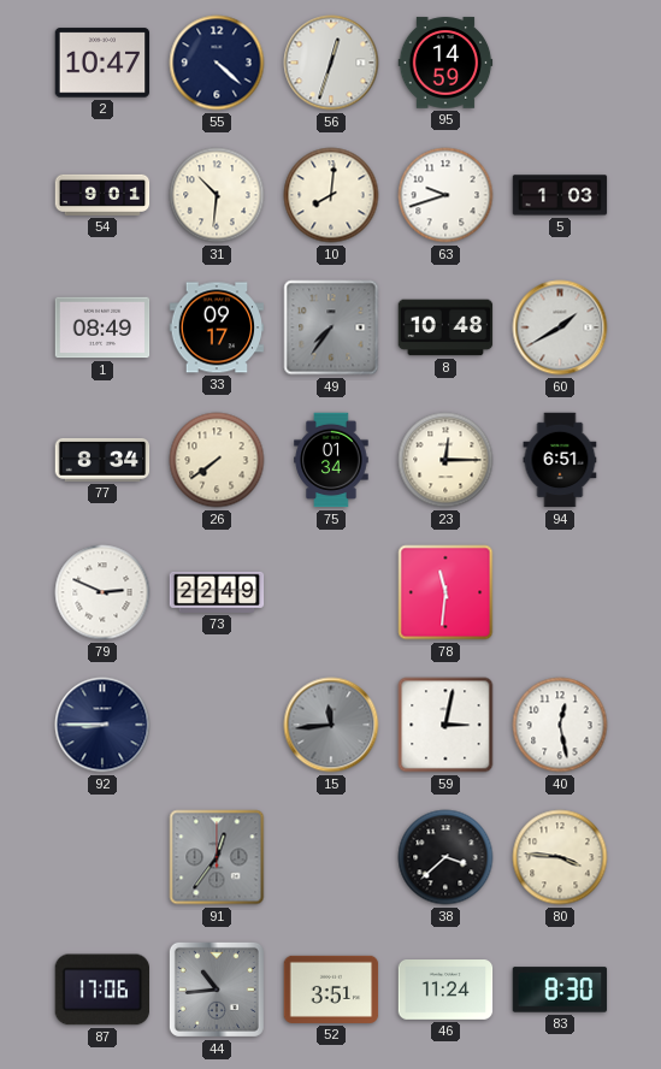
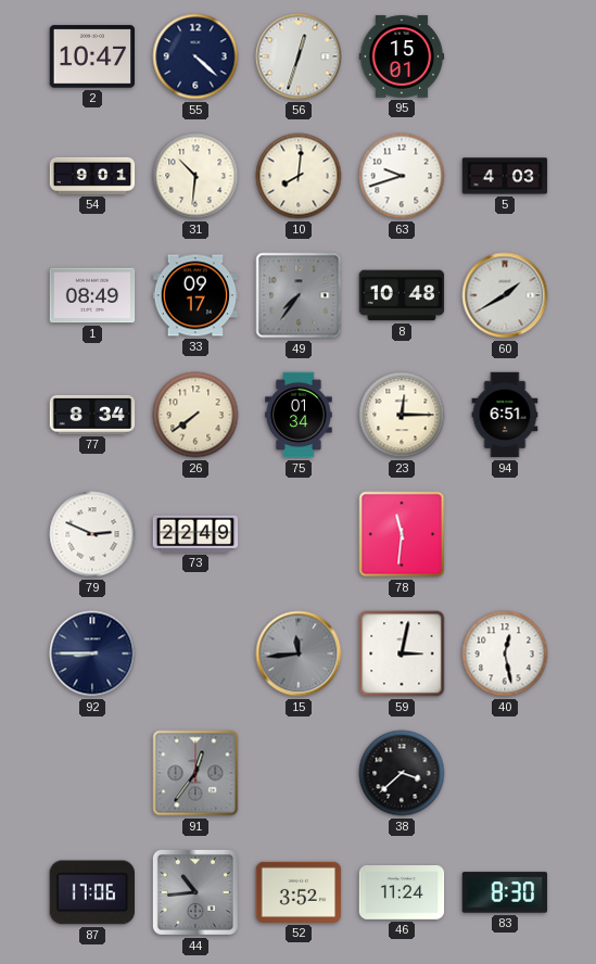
95: 14:59 -> 15:01 (402, 56)
5: 1:03 -> 4:03 (505, 176)
80: 3:46 -> none (560, 857)
52: 3:51 -> 3:52 (299, 892)
